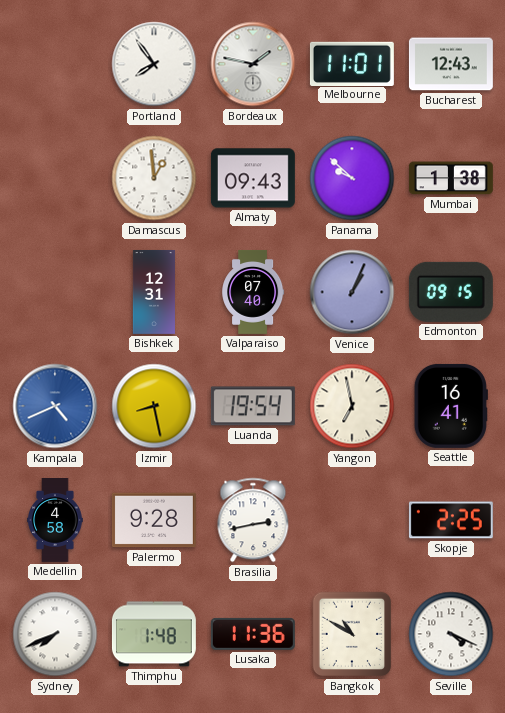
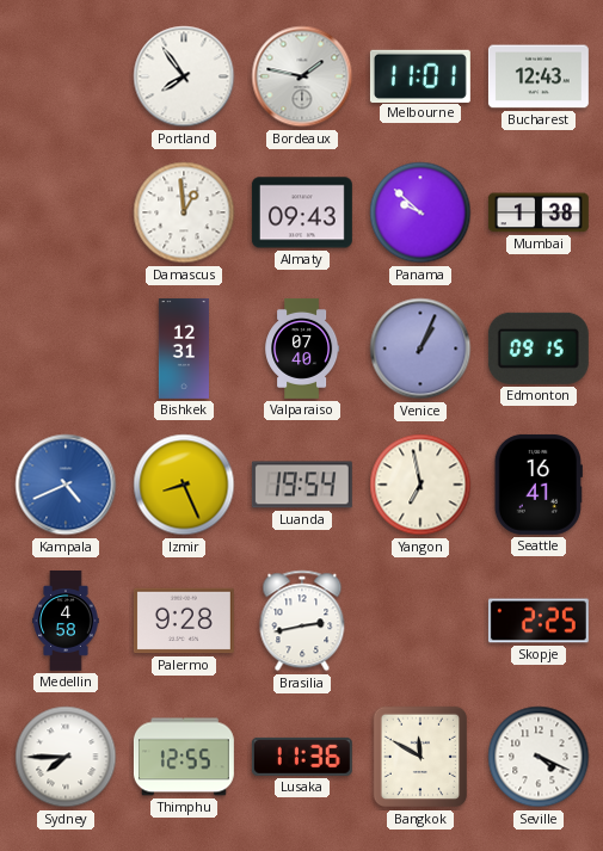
Izmir: 8:28 -> 8:26 (184, 485)
Sydney: 7:41 -> 7:45 (66, 757)
Thimphu: 1:48 -> 12:55 (184, 757)
Bangkok: 10:50 -> 11:50 (419, 757)
